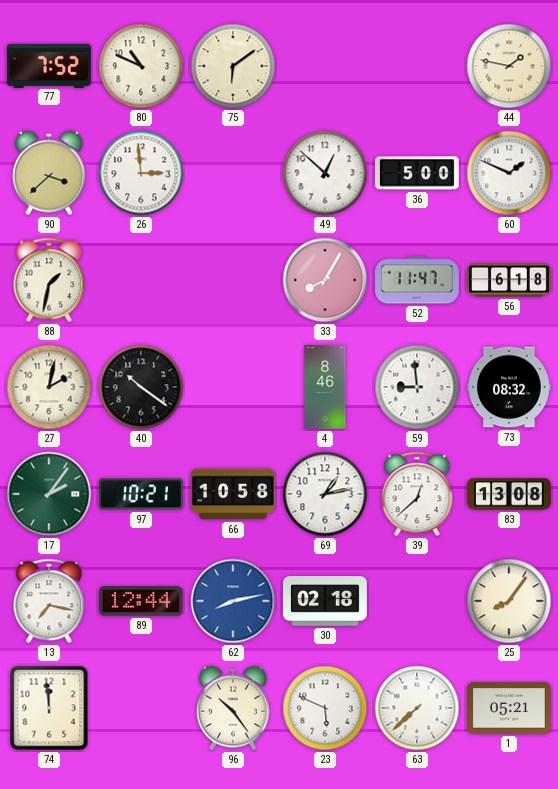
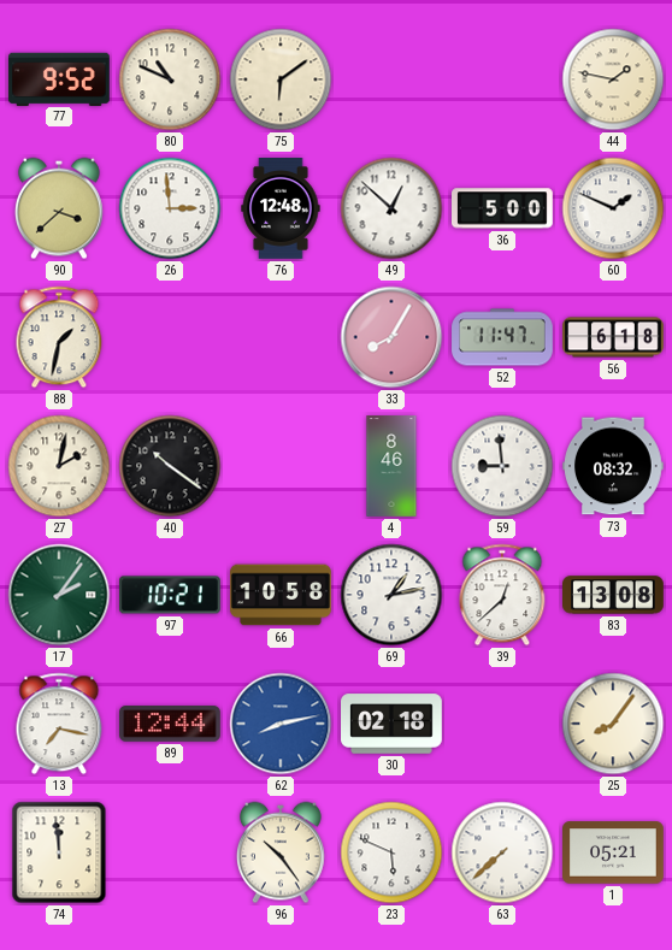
77: 7:52 -> 9:52 (60, 78)
76: none -> 12:48 (281, 210)
